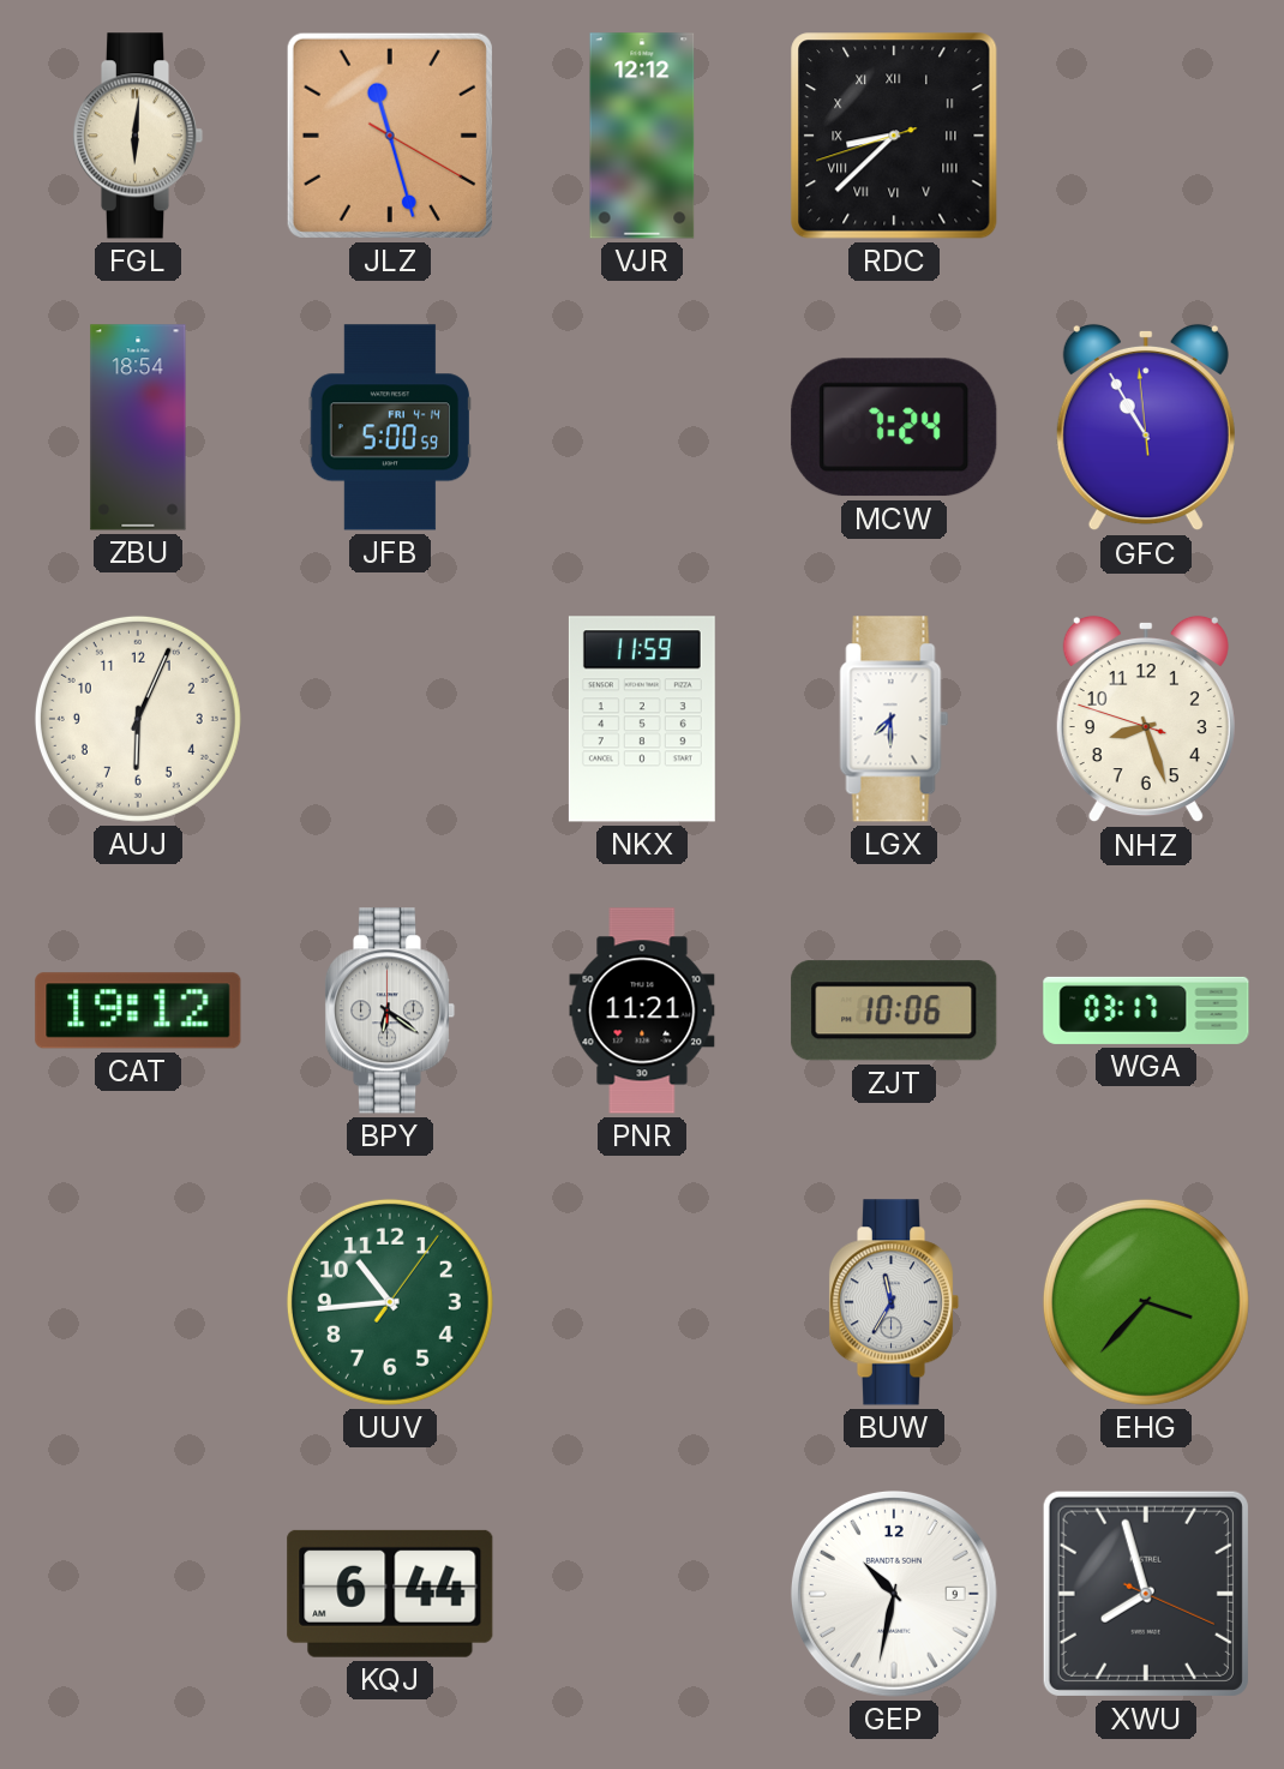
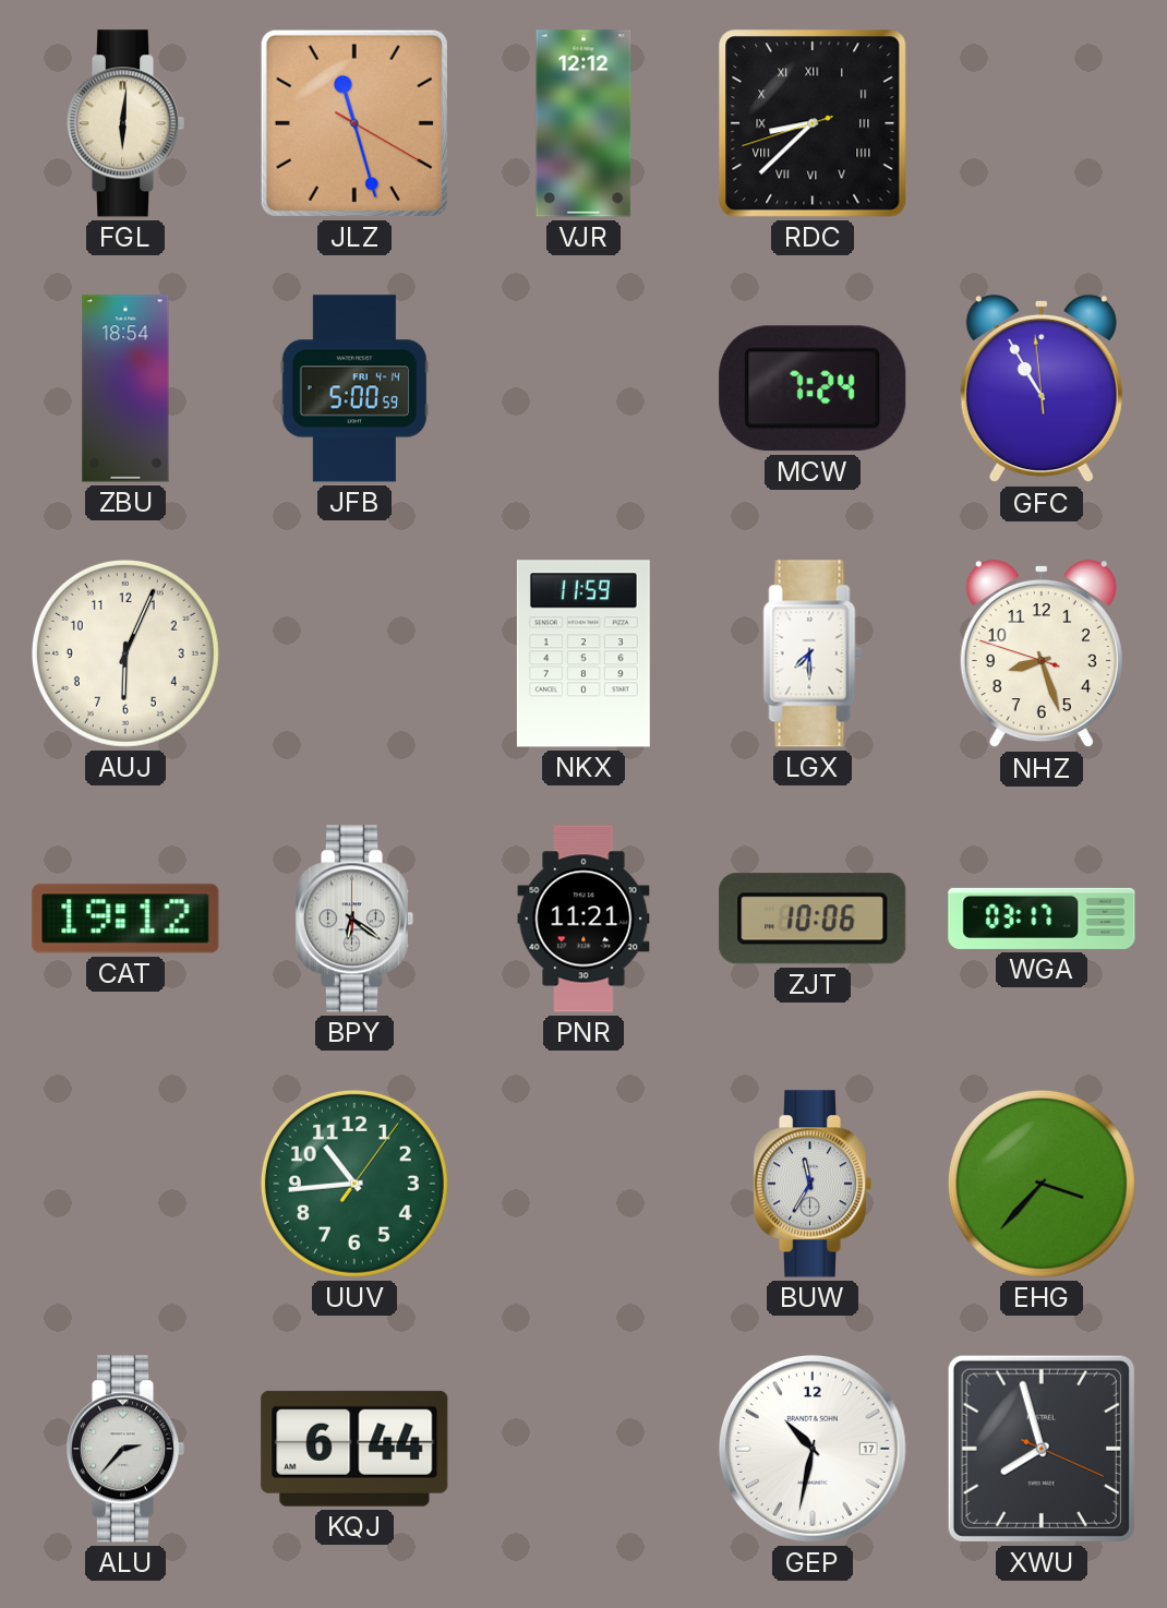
ALU: none -> 2:37 (125, 1449)
GEP date: 9 -> 17 (813, 1449)
